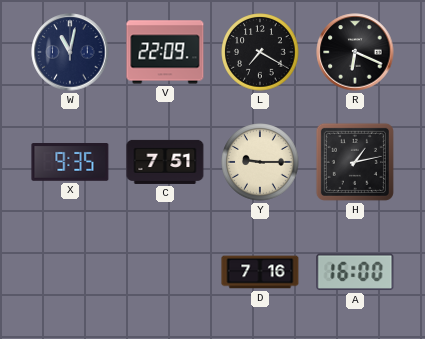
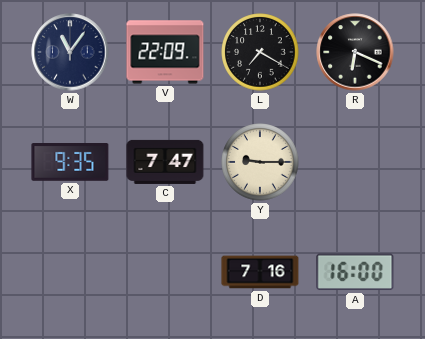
W: 11:02 -> 11:06 (70, 52)
C: 7:51 -> 7:47 (165, 162)
H: 1:13 -> none (355, 162)
